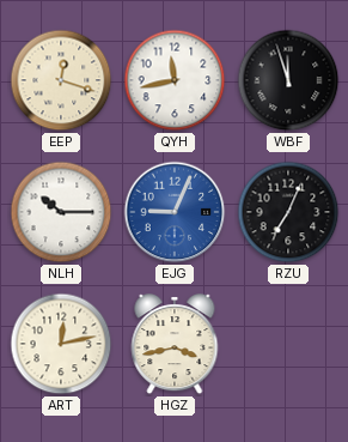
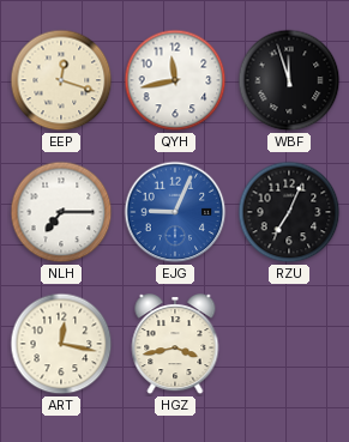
NLH: 10:15 -> 7:15 (61, 212)
ART: 12:13 -> 12:17 (61, 344)
